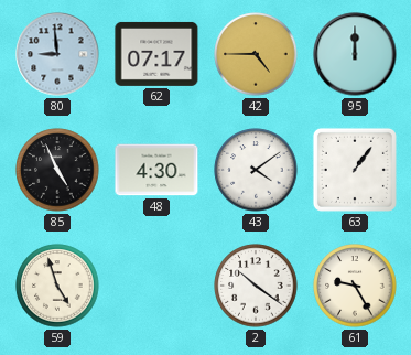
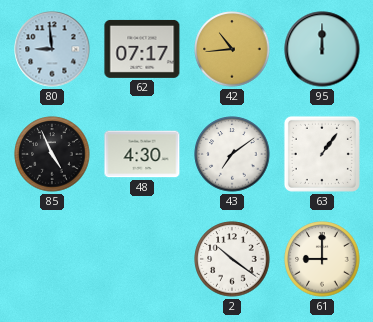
42: 4:45 -> 10:44 (232, 49)
43: 4:09 -> 7:09 (232, 154)
59: 4:57 -> none (57, 286)
61: 9:25 -> 9:00 (322, 259)
